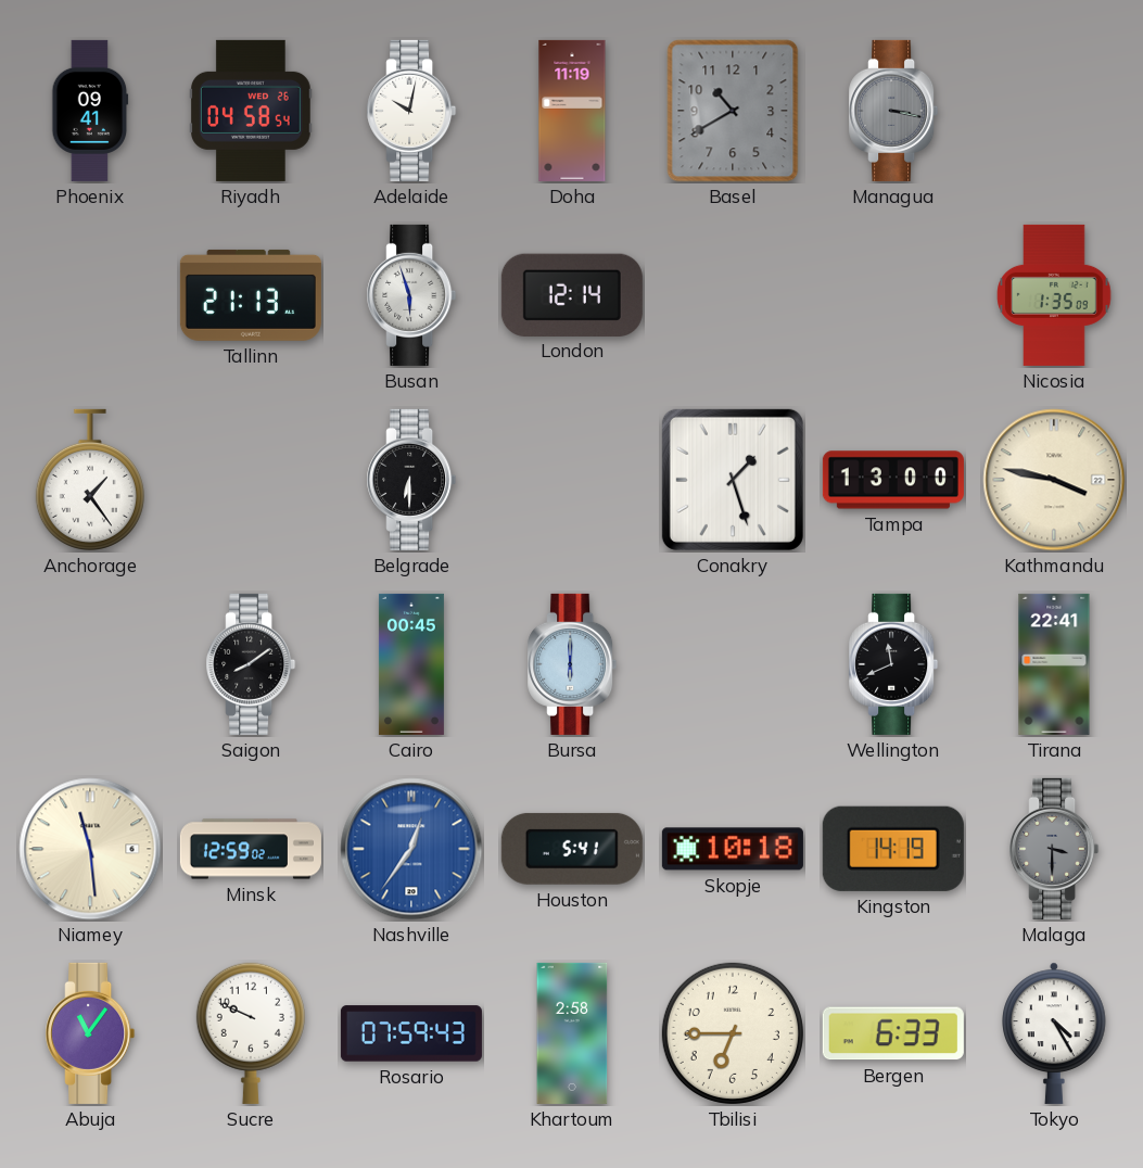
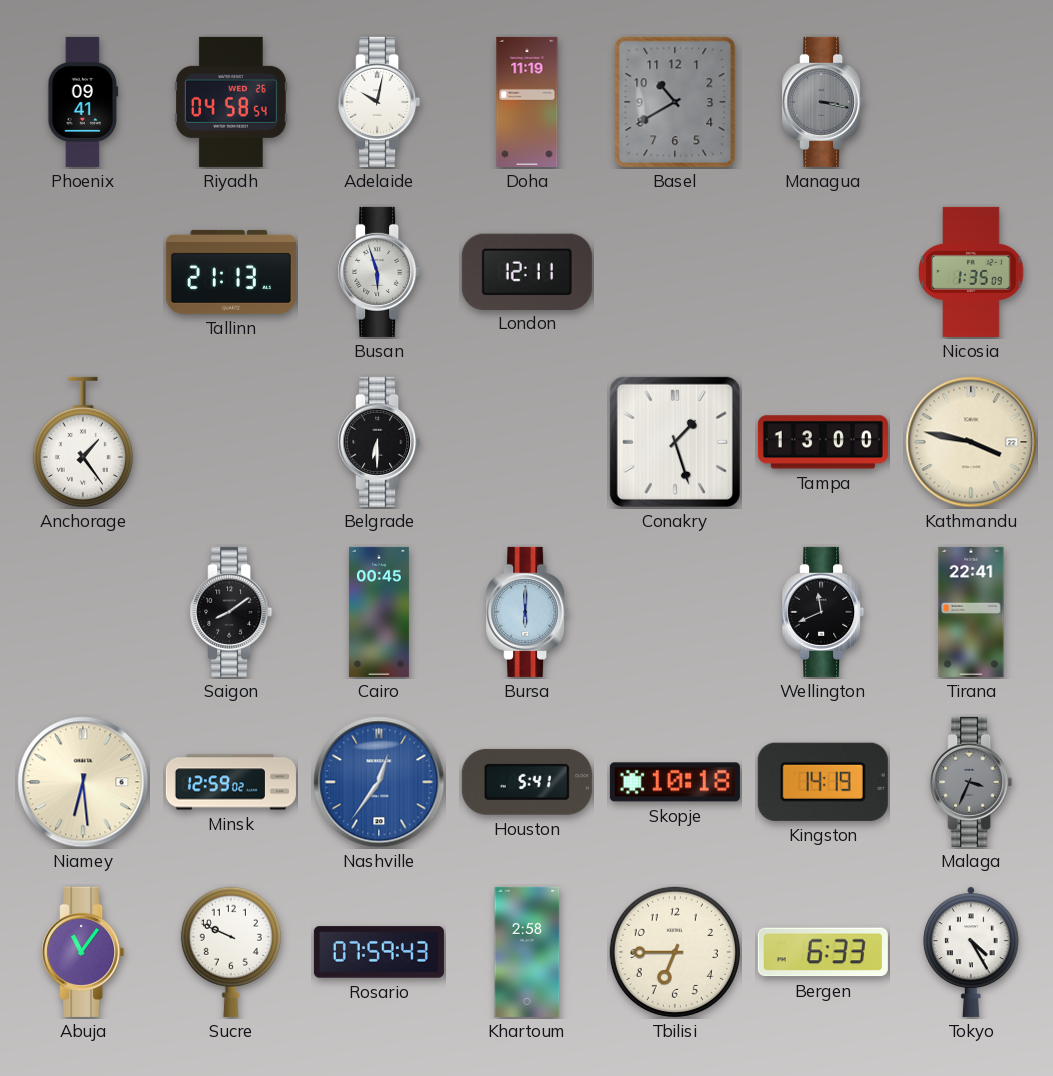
London: 12:14 -> 12:11 (527, 271)
Niamey: 11:29 -> 6:29 (83, 782)
Malaga: 3:30 -> 3:34 (971, 782)
